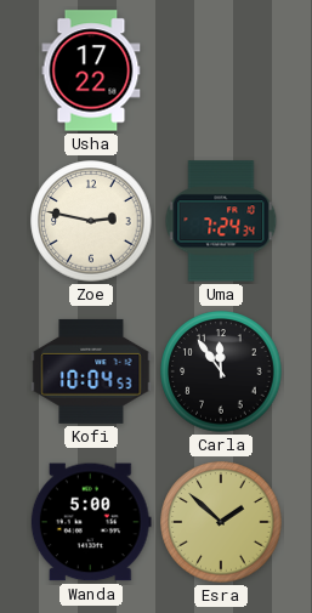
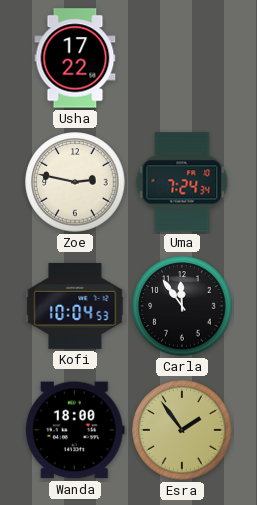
Wanda: 5:00 -> 18:00 (75, 430)
Esra: 1:52 -> 1:54 (182, 430)
